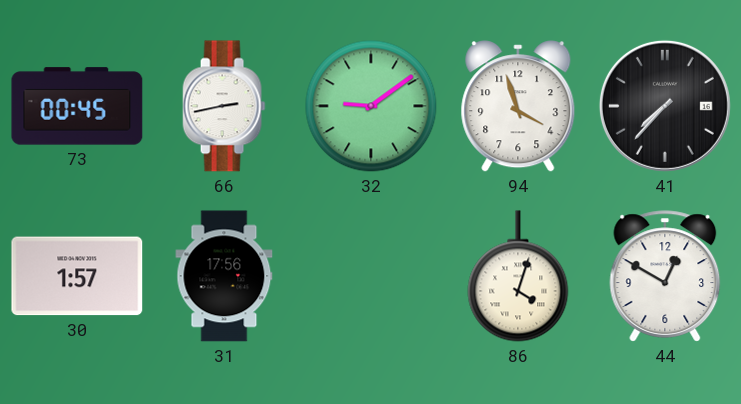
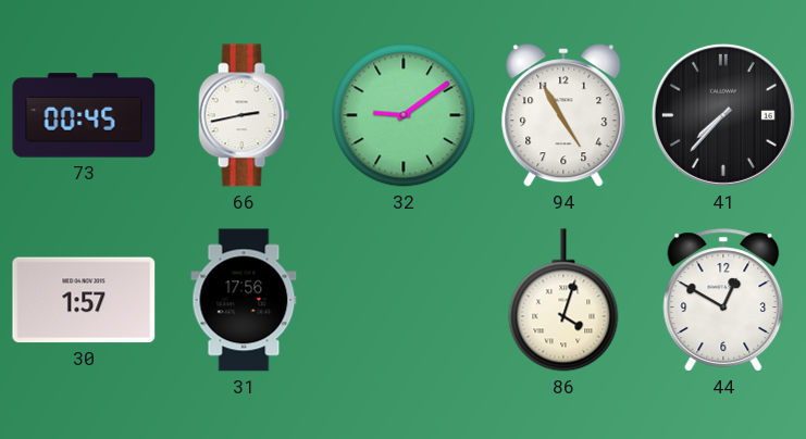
94: 3:57 -> 4:55 (563, 115)
